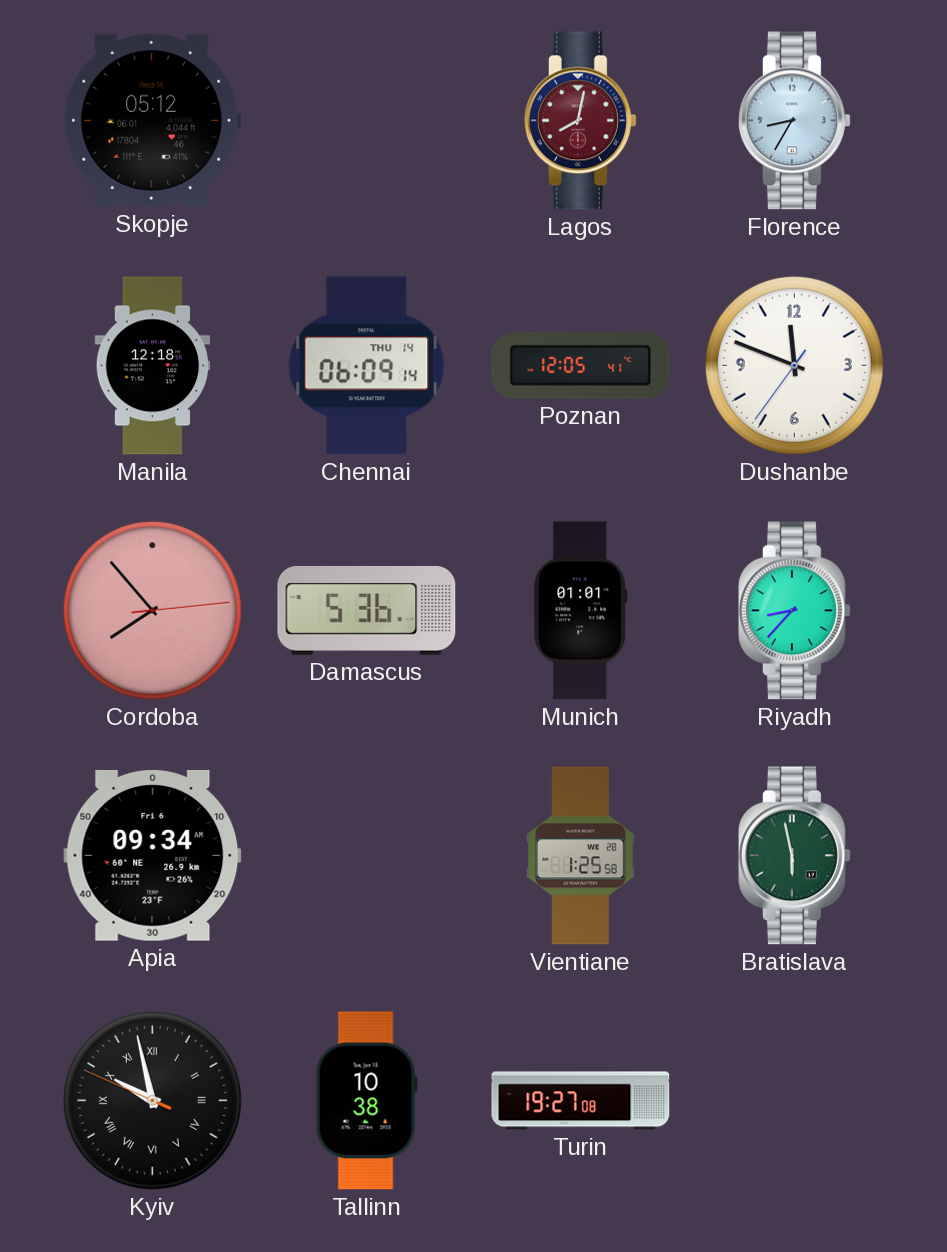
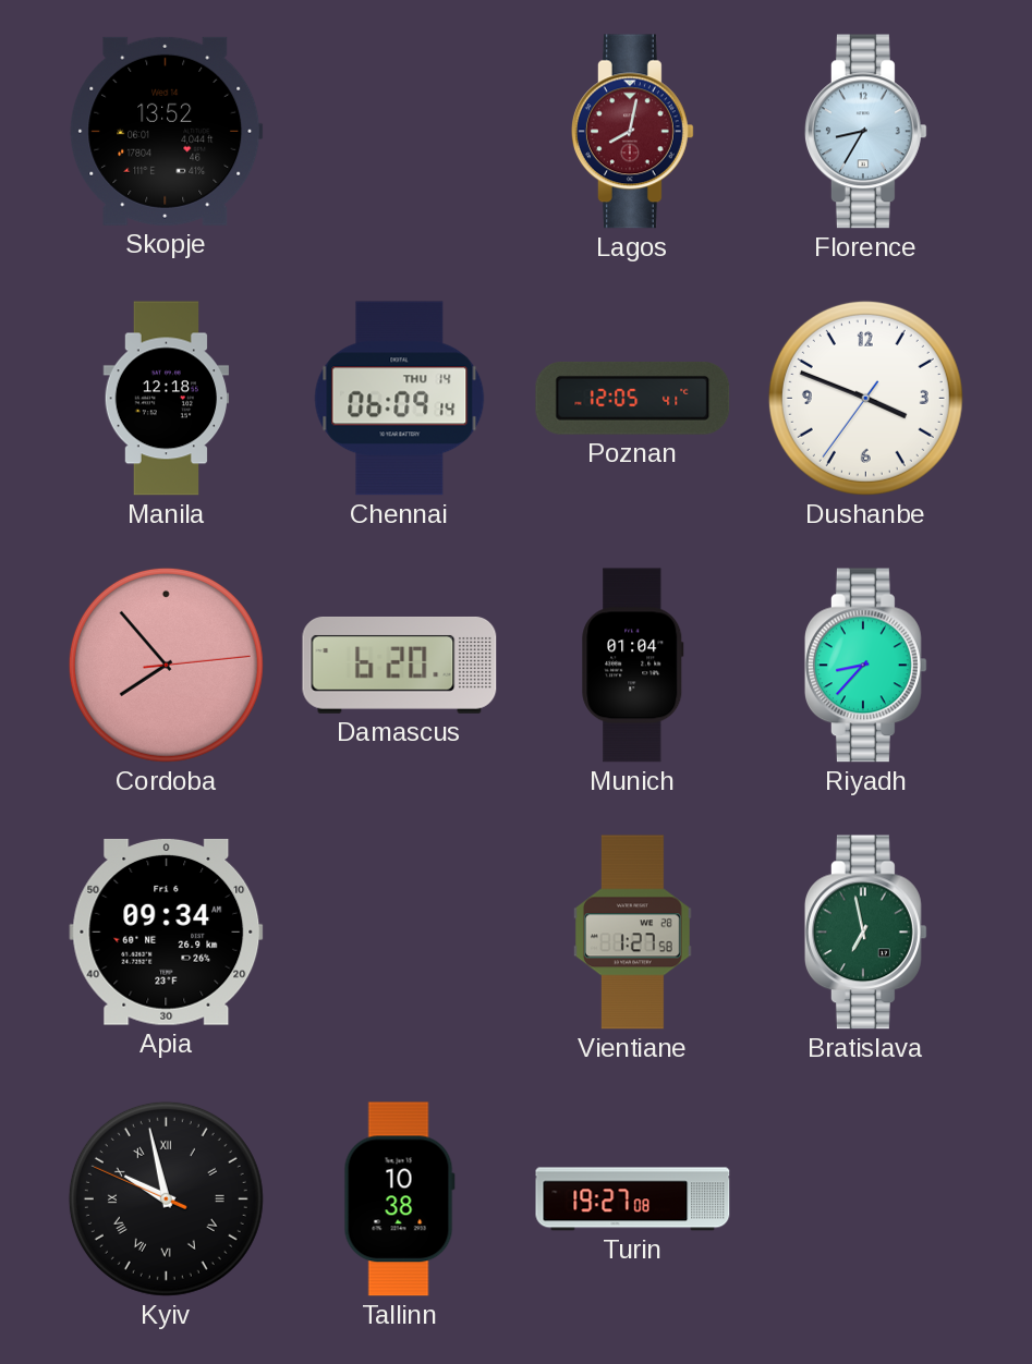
Skopje: 05:12 -> 13:52 (167, 131)
Dushanbe: 11:48 -> 3:48 (865, 398)
Damascus: 5:36 -> 6:20 (400, 666)
Munich: 01:01 -> 01:04 (633, 666)
Vientiane: 1:25 -> 1:27 (632, 933)
Bratislava: 5:58 -> 6:58 (865, 933)
